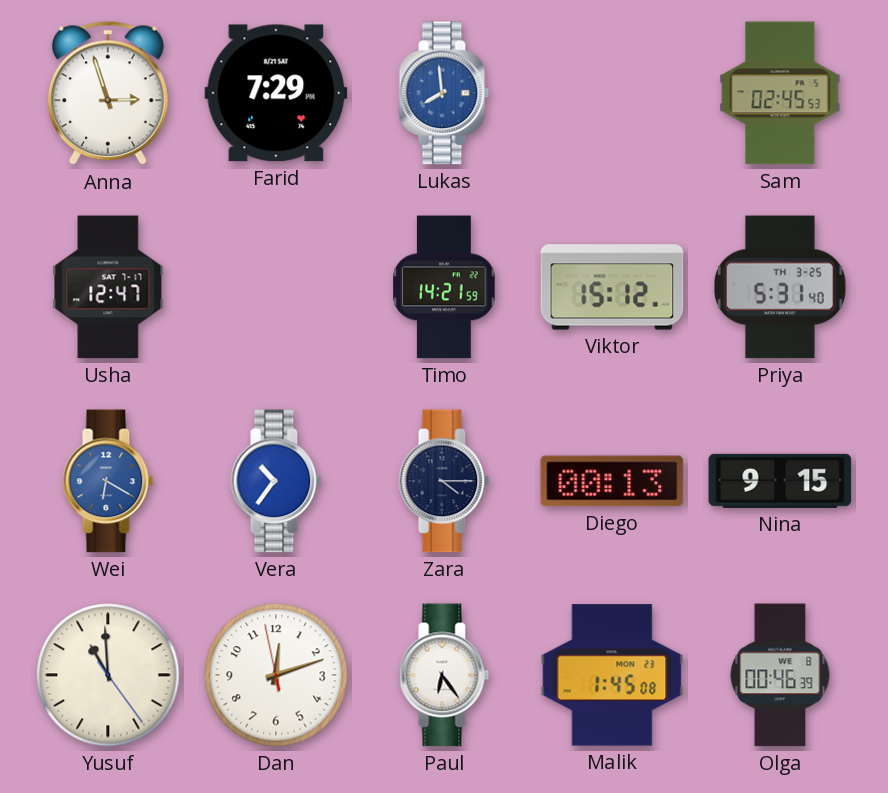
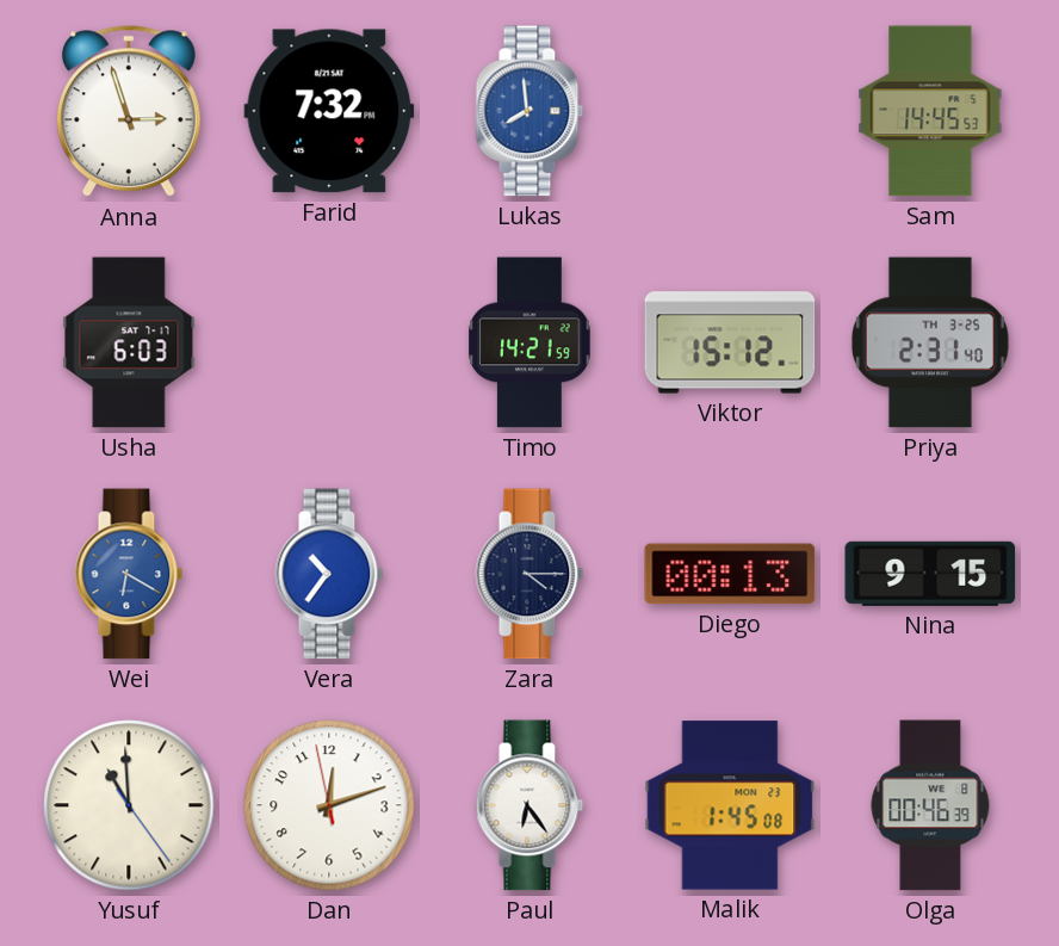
Farid: 7:29 -> 7:32 (329, 111)
Sam: 02:45 -> 14:45 (930, 111)
Usha: 12:47 -> 6:03 (129, 342)
Priya: 5:31 -> 2:31 (930, 342)
